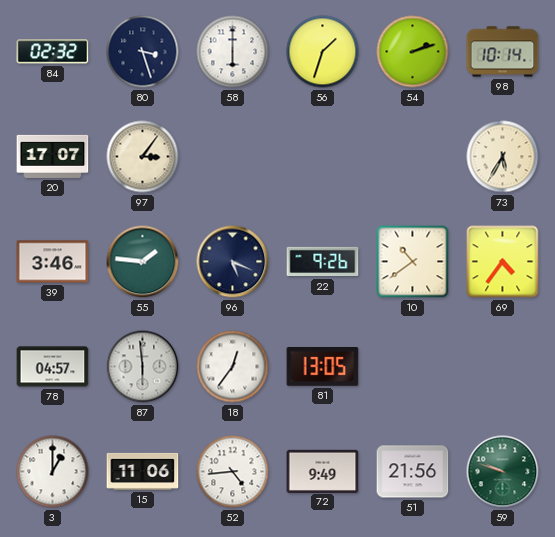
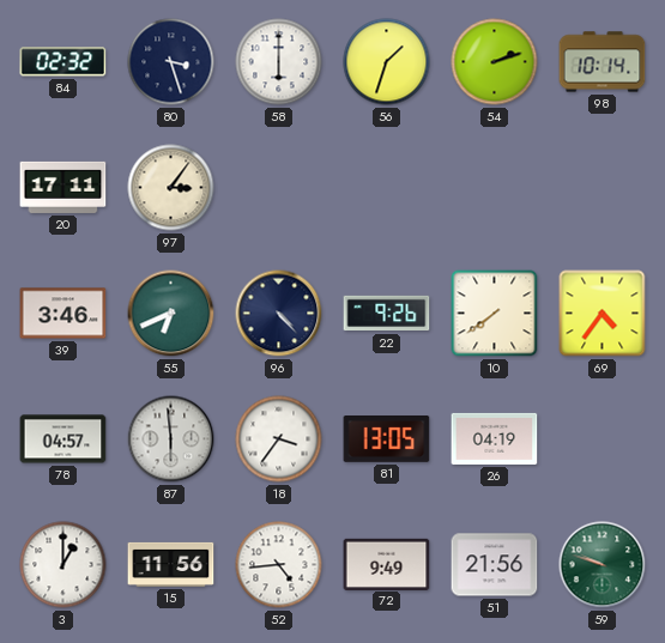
20: 17:07 -> 17:11 (64, 187)
73: 5:35 -> none (503, 157)
55: 1:46 -> 6:41 (171, 314)
96: 5:19 -> 4:23 (279, 314)
10: 10:39 -> 7:39 (495, 314)
18: 12:36 -> 3:36 (279, 439)
26: none -> 04:19 (495, 438)
15: 11:06 -> 11:56 (171, 564)
